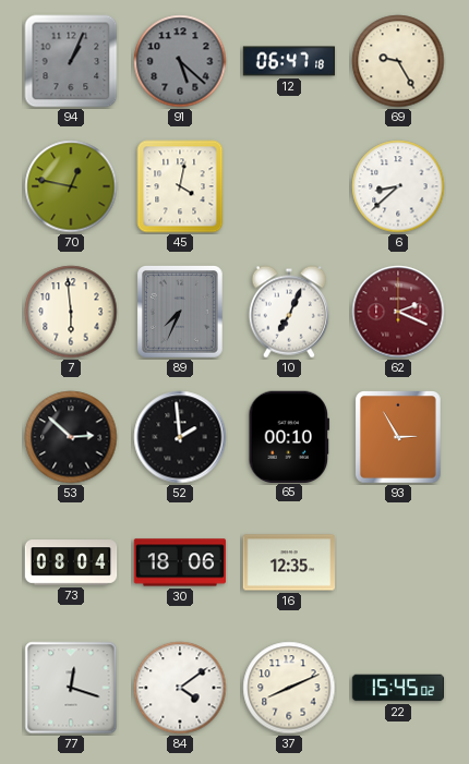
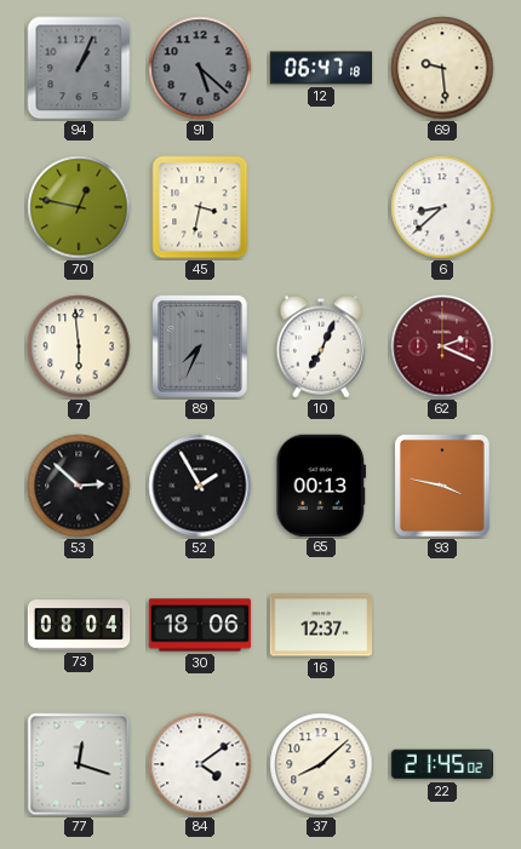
69: 9:25 -> 9:29 (442, 68)
45: 4:02 -> 3:32 (200, 207)
52: 1:59 -> 1:55 (200, 486)
65: 00:10 -> 00:13 (321, 484)
93: 2:55 -> 3:47 (443, 486)
16: 12:35 -> 12:37 (320, 625)
37: 8:11 -> 8:08 (321, 764)
22: 15:45 -> 21:45 (442, 764)
